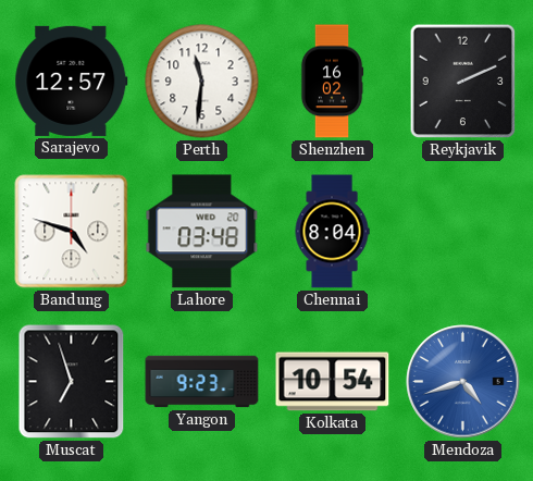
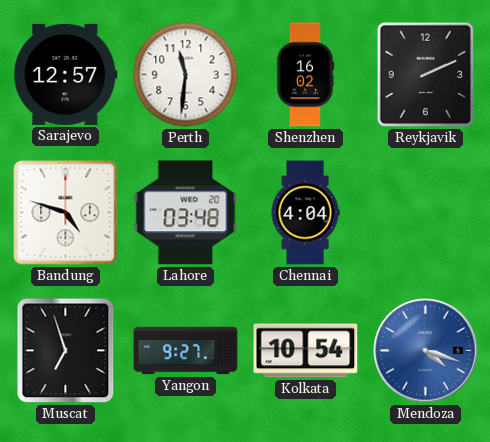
Chennai: 8:04 -> 4:04 (305, 213)
Yangon: 9:23 -> 9:27 (186, 351)
Mendoza: 4:42 -> 4:18 (426, 351)
